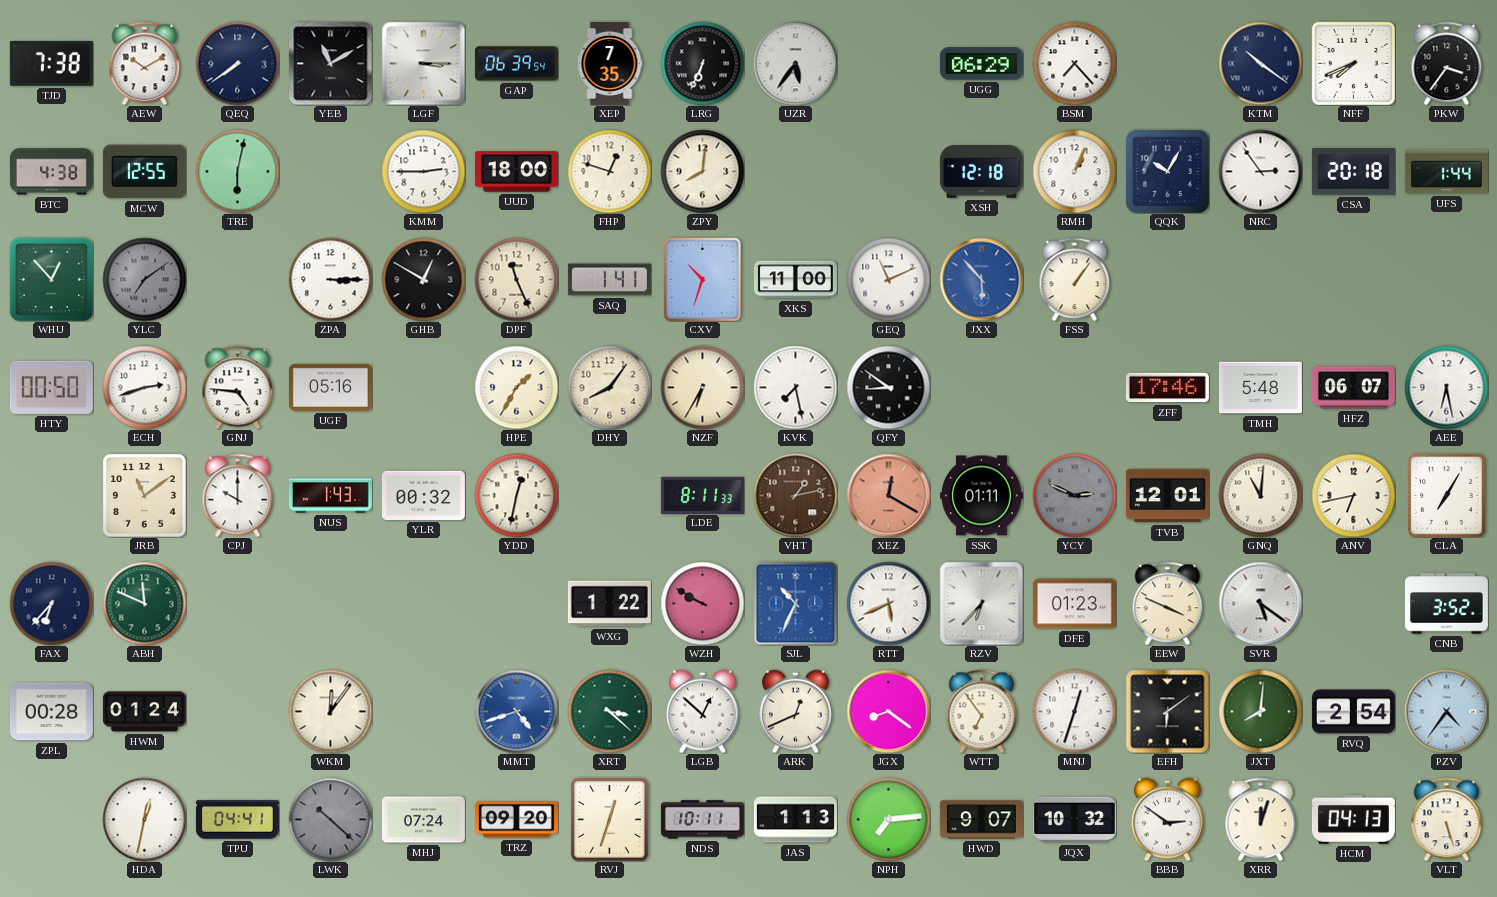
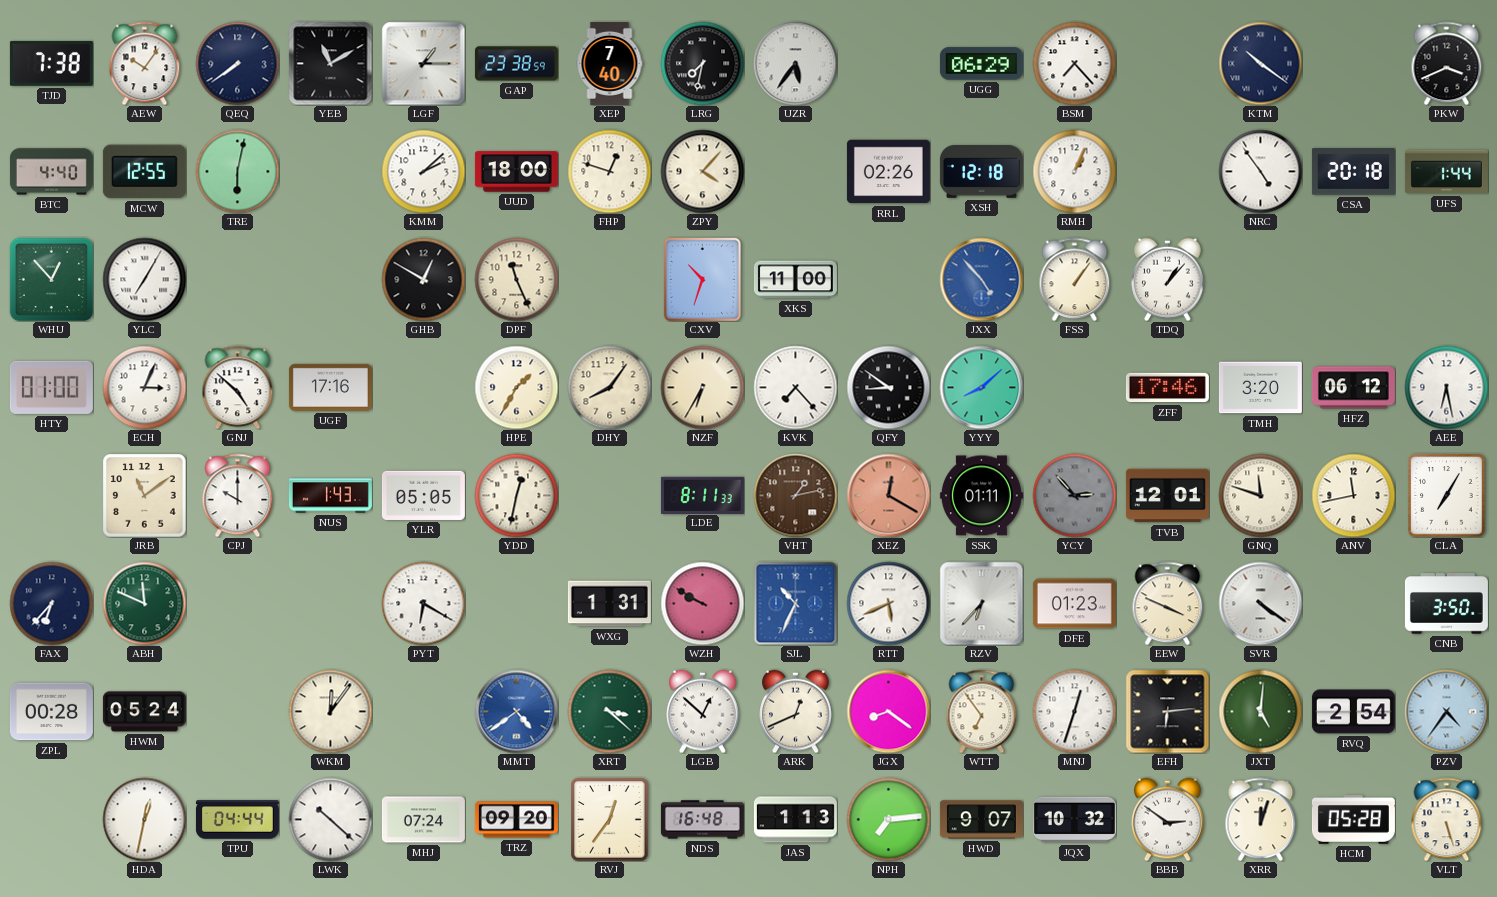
AEW: 10:10 -> 10:06 (145, 63)
LGF: 3:15 -> 1:15 (423, 63)
GAP: 06:39 -> 23:38 (516, 64)
XEP: 7:35 -> 7:40 (610, 63)
LRG: 6:34 -> 7:32 (702, 63)
NFF: 7:41 -> none (1353, 63)
PKW: 3:36 -> 3:41 (1447, 63)
BTC: 4:38 -> 4:40 (51, 172)
KMM: 2:45 -> 2:08 (423, 171)
ZPY: 8:01 -> 4:07 (702, 171)
RRL: none -> 02:26 (888, 172)
QQK: 10:05 -> none (1167, 171)
NRC: 2:54 -> 4:54 (1260, 171)
YLC: 7:09 -> 7:05 (144, 279)
YLC dial: grey -> white (144, 279)
ZPA: 3:15 -> none (330, 279)
SAQ: 1:41 -> none (609, 280)
GEQ: 11:11 -> none (888, 279)
JXX: 5:53 -> 4:53 (981, 279)
TDQ: none -> 1:07 (1168, 279)
HTY: 00:50 -> 01:00 (51, 387)
ECH: 2:42 -> 3:04 (144, 387)
GNJ: 4:46 -> 4:52 (238, 387)
UGF: 05:16 -> 17:16 (330, 387)
KVK: 7:28 -> 7:23 (795, 387)
YYY: none -> 8:08 (981, 387)
TMH: 5:48 -> 3:20 (1260, 388)
HFZ: 06:07 -> 06:12 (1353, 388)
YLR: 00:32 -> 05:05 (423, 495)
YCY: 2:49 -> 2:53 (1074, 495)
GNQ: 11:01 -> 11:48 (1260, 495)
ANV: 6:43 -> 11:43 (1353, 495)
PYT: none -> 6:20 (423, 603)
WXG: 1:22 -> 1:31 (609, 604)
SVR: 5:21 -> 4:21 (1260, 603)
CNB: 3:52 -> 3:50 (1446, 604)
HWM: 01:24 -> 05:24 (144, 712)
MMT: 4:42 -> 4:39 (516, 711)
EFH: 6:09 -> 6:14 (1167, 711)
JXT: 8:01 -> 5:01 (1260, 711)
TPU: 04:41 -> 04:44 (237, 820)
LWK dial: grey -> white (330, 819)
RVJ: 12:33 -> 12:36 (610, 819)
NDS: 10:11 -> 16:48 (702, 820)
HCM: 04:13 -> 05:28 (1353, 820)
